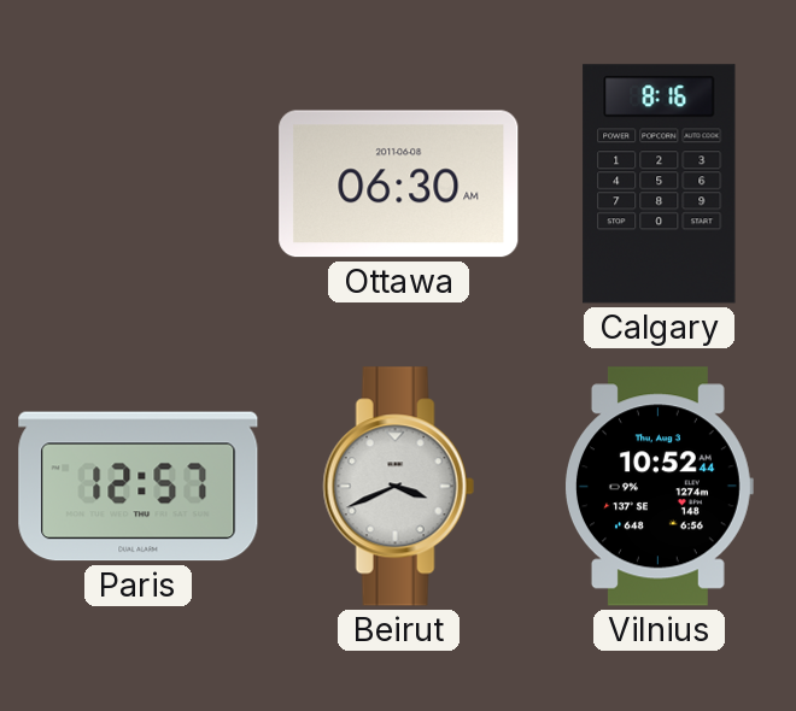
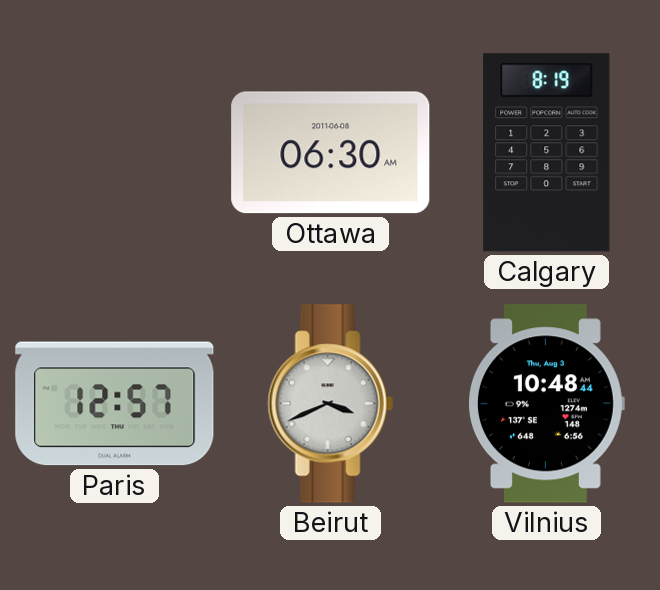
Calgary: 8:16 -> 8:19 (547, 153)
Vilnius: 10:52 -> 10:48 (547, 404)
